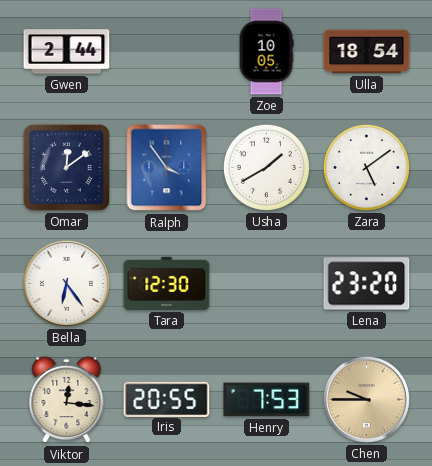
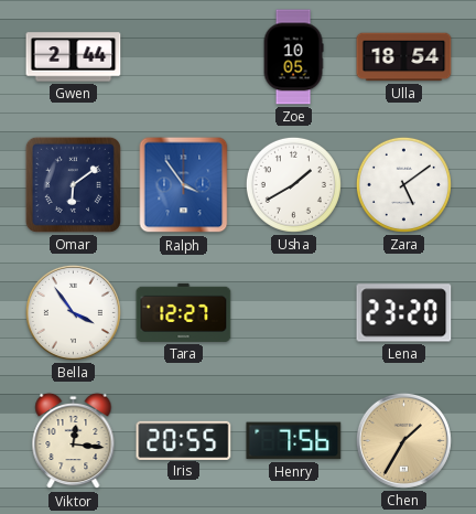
Omar: 12:09 -> 6:09 (73, 184)
Bella: 6:24 -> 3:54 (73, 312)
Tara: 12:30 -> 12:27 (184, 312)
Henry: 7:53 -> 7:56 (294, 441)
Chen: 9:45 -> 1:35 (403, 440)
